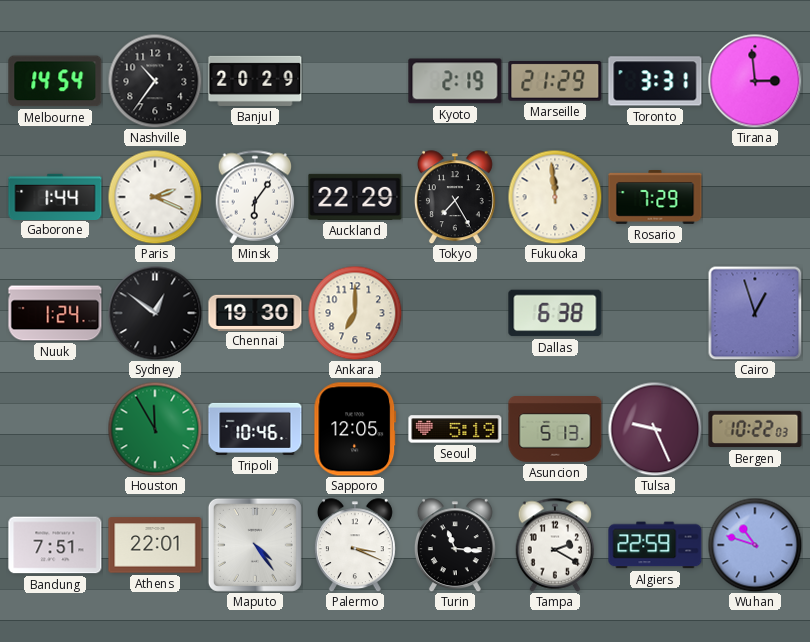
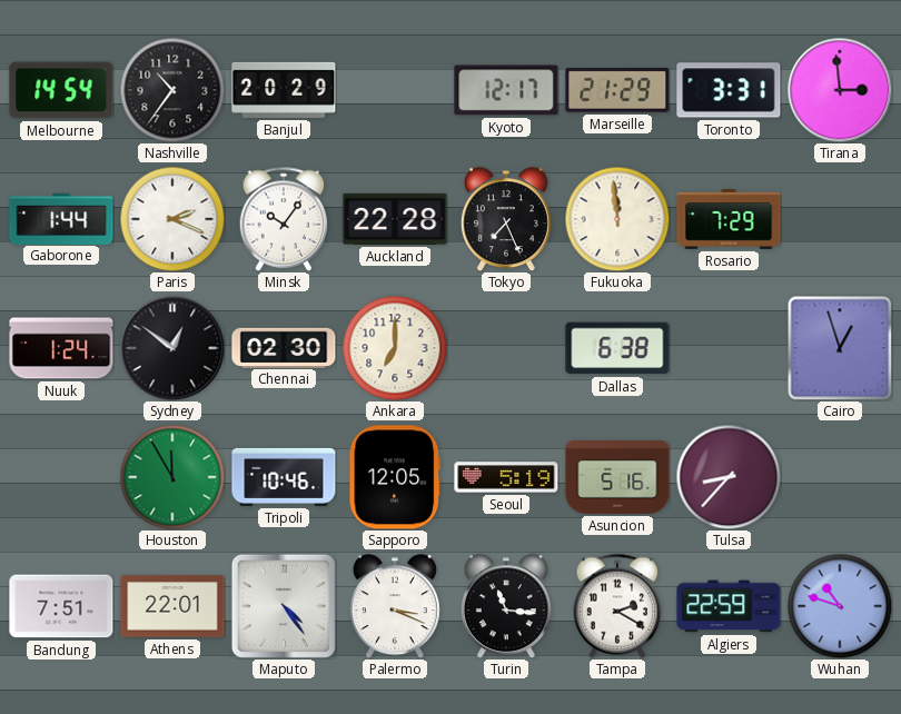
Kyoto: 2:19 -> 12:17 (506, 90)
Minsk: 6:06 -> 10:06 (284, 219)
Auckland: 22:29 -> 22:28 (395, 219)
Tokyo: 7:25 -> 7:26 (506, 219)
Chennai: 19:30 -> 02:30 (284, 347)
Asuncion: 5:13 -> 5:16 (617, 478)
Tulsa: 9:26 -> 8:37 (729, 477)
Bergen: 10:22 -> none (755, 429)
